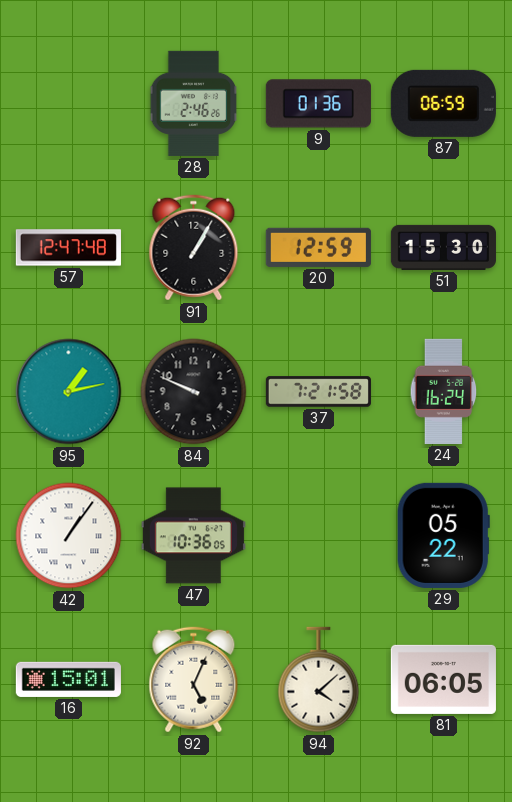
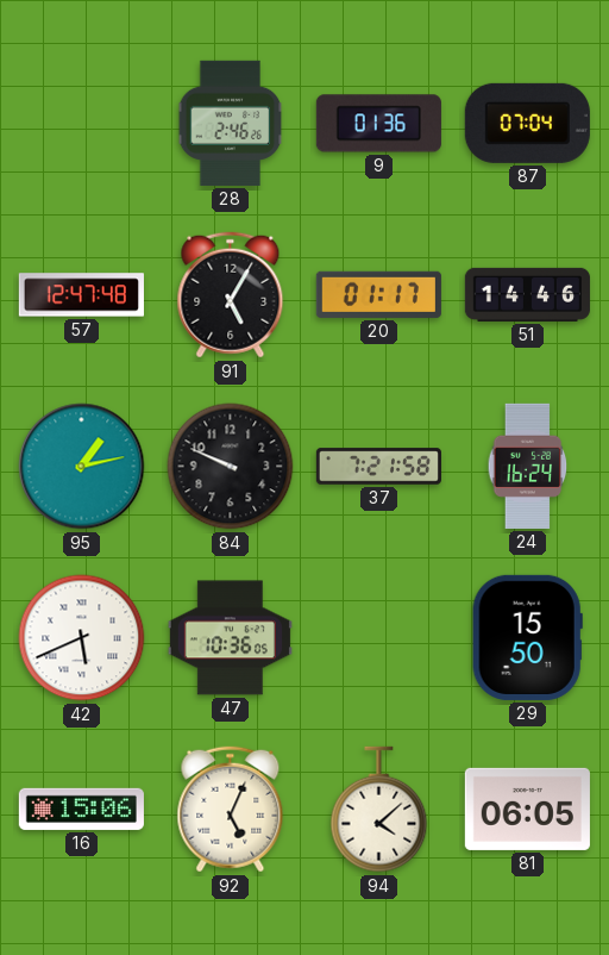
87: 06:59 -> 07:04 (527, 123)
91: 1:05 -> 5:05 (231, 295)
20: 12:59 -> 01:17 (378, 294)
51: 15:30 -> 14:46 (527, 294)
42: 1:06 -> 5:41 (82, 638)
29: 05:22 -> 15:50 (527, 637)
16: 15:01 -> 15:06 (81, 809)
